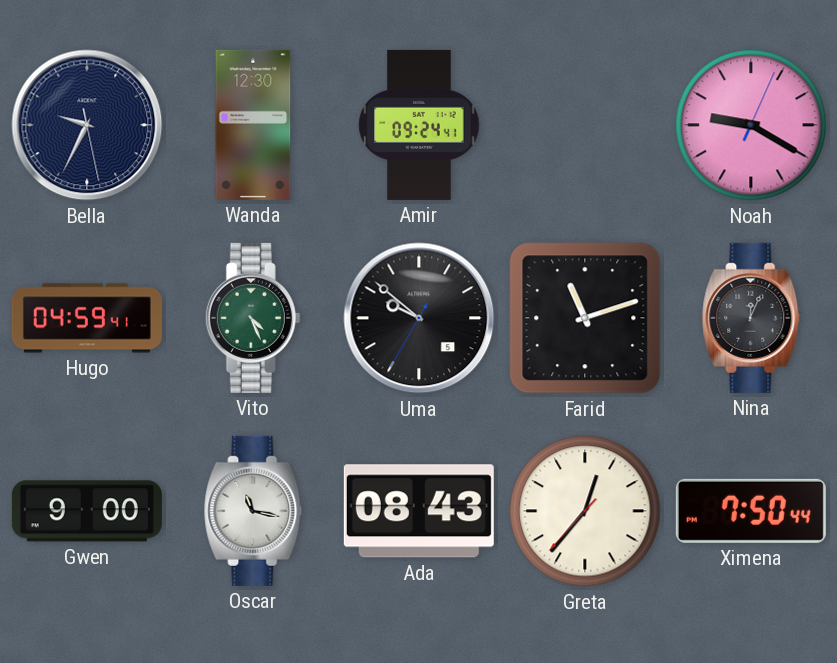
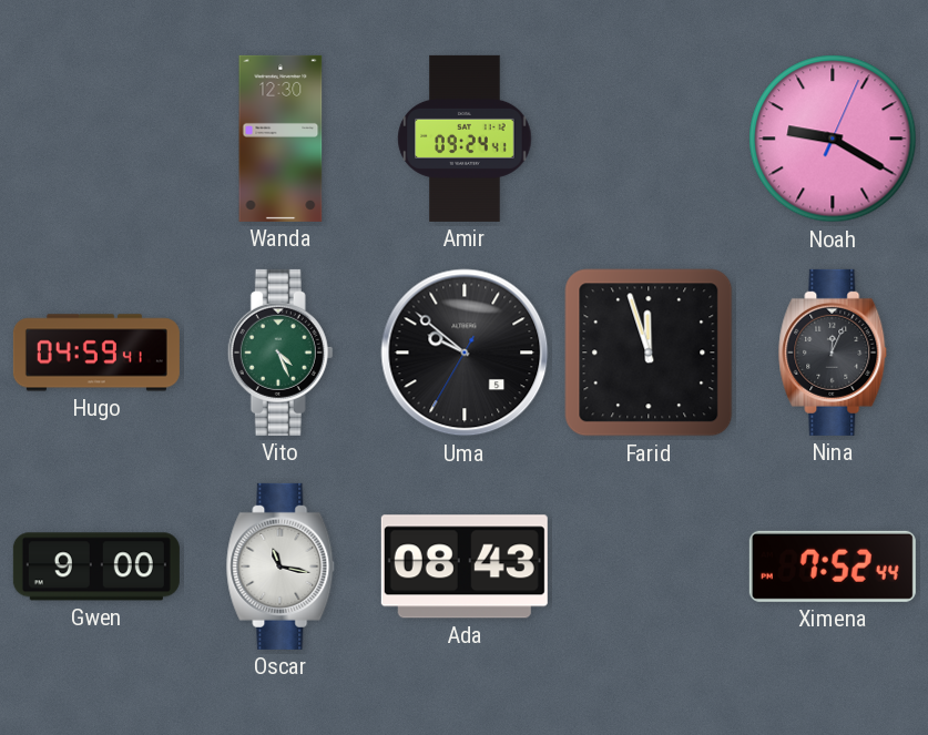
Bella: 9:34 -> none (87, 125)
Farid: 11:12 -> 11:57 (649, 353)
Greta: 12:36 -> none (585, 511)
Ximena: 7:50 -> 7:52 (833, 566)
